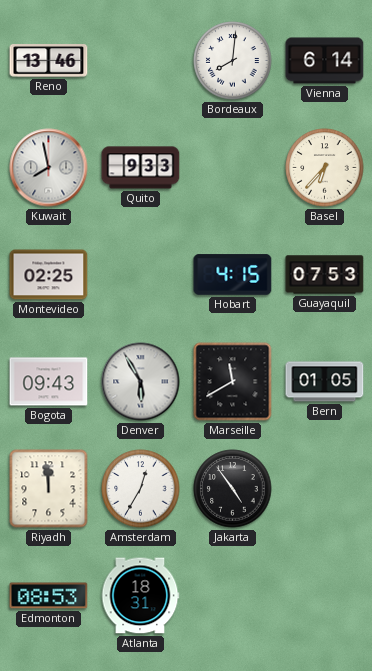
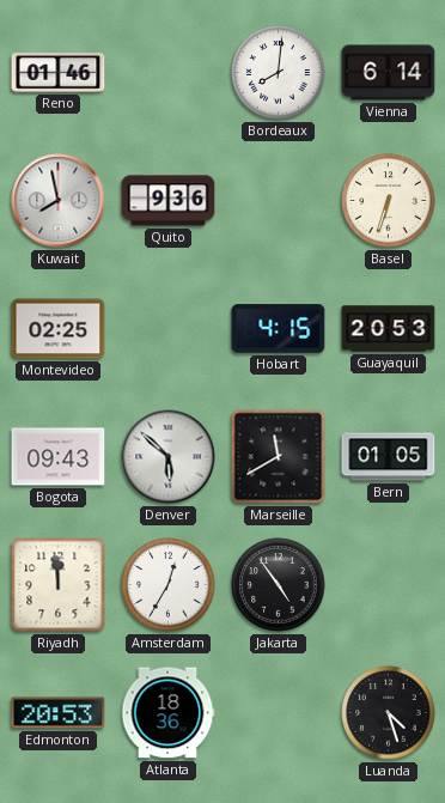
Reno: 13:46 -> 01:46 (59, 73)
Quito: 9:33 -> 9:36 (169, 201)
Basel: 6:37 -> 6:33 (389, 201)
Guayaquil: 07:53 -> 20:53 (389, 329)
Denver: 5:55 -> 5:52 (169, 457)
Edmonton: 08:53 -> 20:53 (59, 713)
Atlanta: 18:31 -> 18:36 (167, 713)
Luanda: none -> 4:27 (389, 713)
